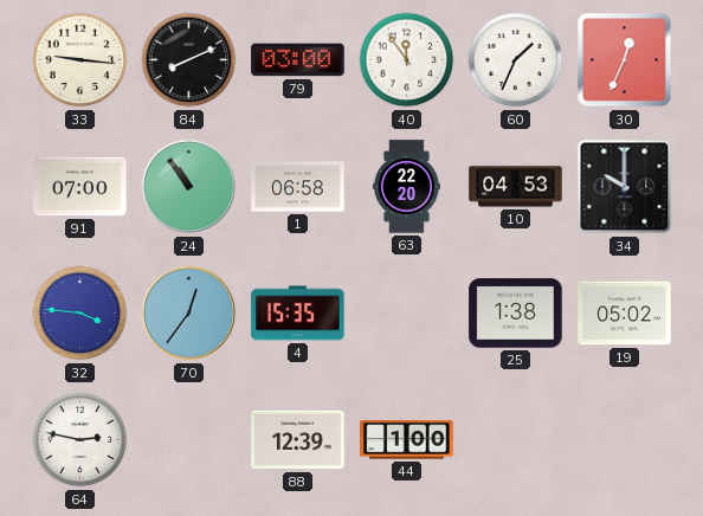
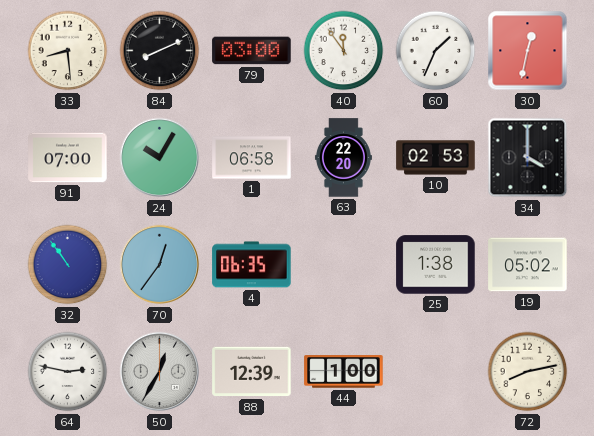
33: 9:16 -> 8:29 (68, 51)
30: 12:34 -> 12:32 (528, 51)
24: 10:54 -> 10:05 (160, 158)
10: 04:53 -> 02:53 (436, 158)
34: 10:00 -> 4:00 (528, 158)
32: 3:46 -> 10:54 (68, 265)
4: 15:35 -> 06:35 (252, 265)
50: none -> 12:35 (160, 372)
72: none -> 8:13 (528, 372)
